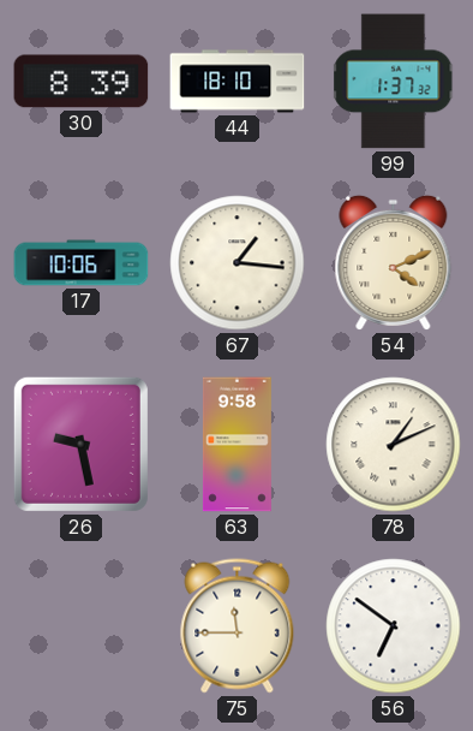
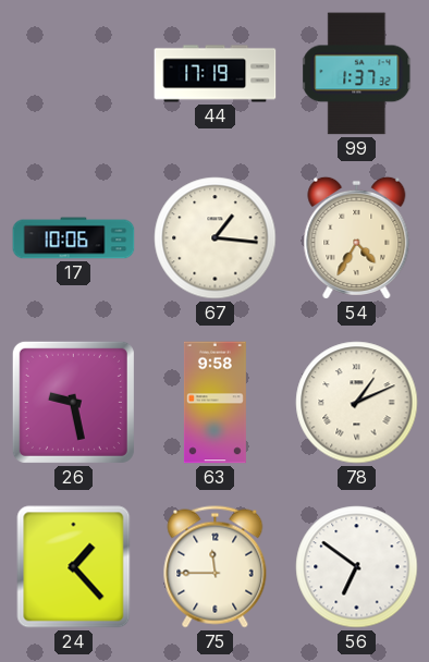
30: 8:39 -> none (82, 82)
44: 18:10 -> 17:19 (216, 74)
54: 4:11 -> 4:35 (357, 237)
24: none -> 1:23 (74, 567)
